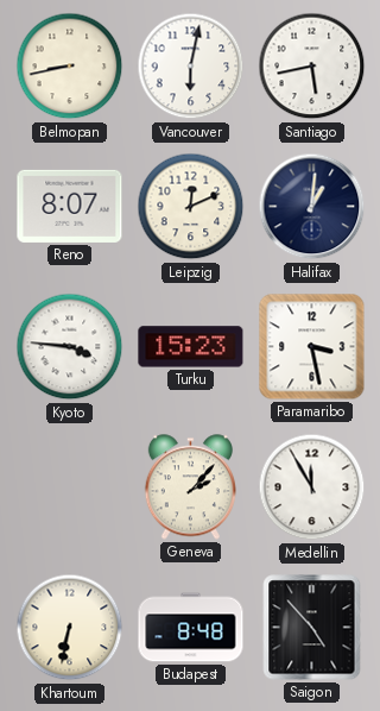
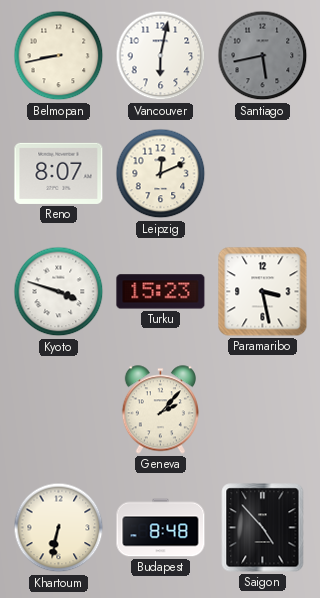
Santiago dial: white -> grey (263, 56)
Halifax: 1:01 -> none (312, 207)
Kyoto: 3:46 -> 3:48 (59, 292)
Medellin: 11:55 -> none (312, 487)
